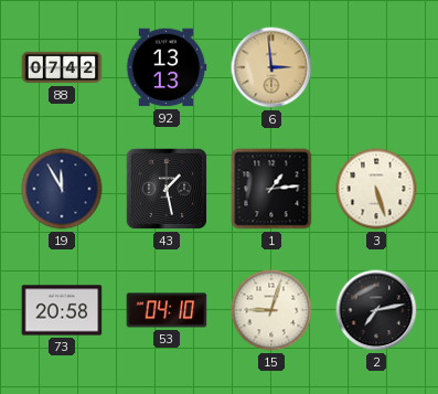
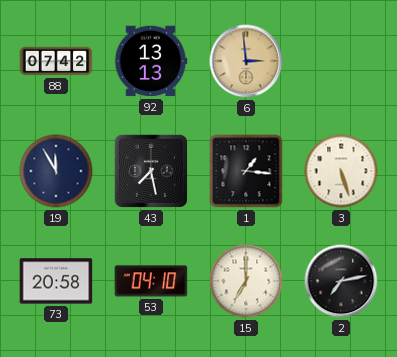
43: 1:28 -> 7:28 (151, 171)
1: 1:14 -> 1:16 (246, 171)
15: 9:03 -> 7:00 (246, 281)
